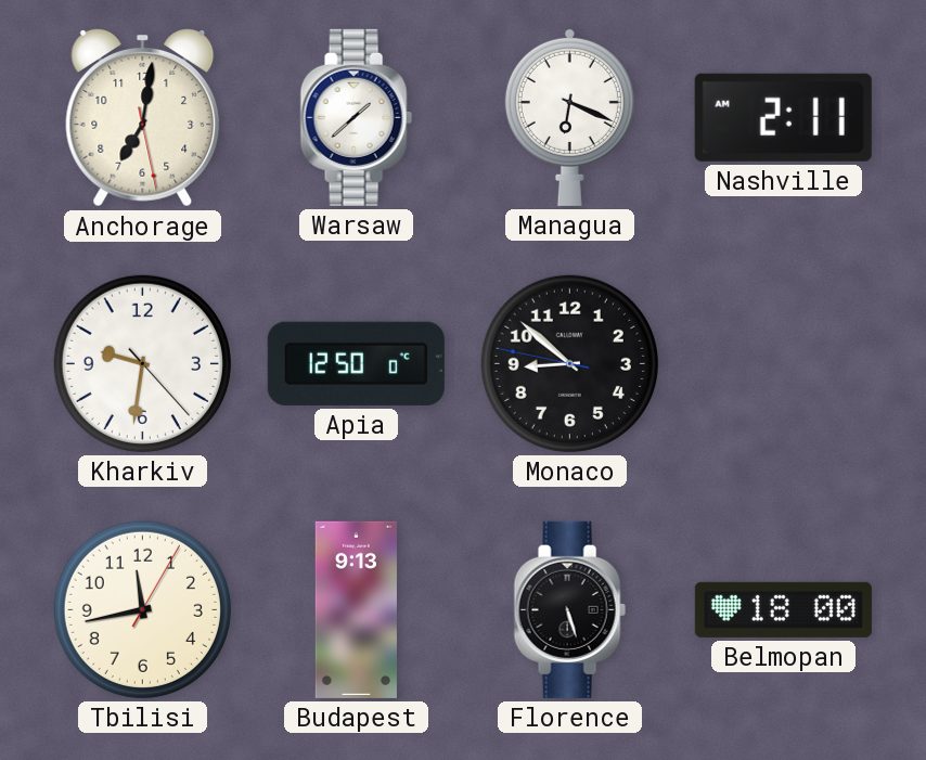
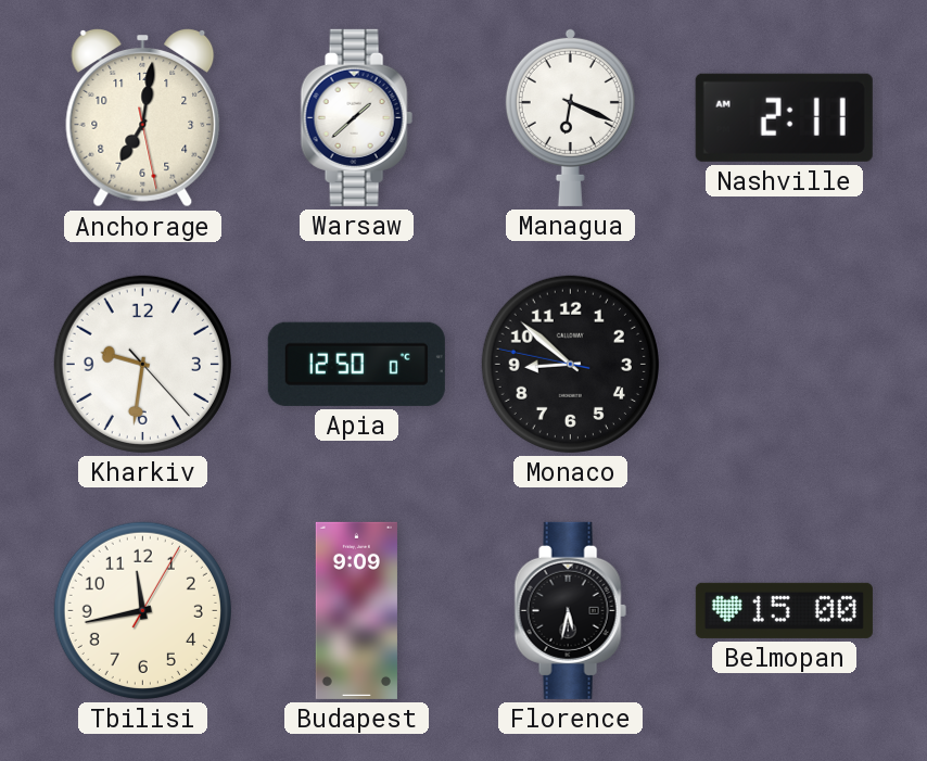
Budapest: 9:13 -> 9:09 (356, 610)
Florence: 5:27 -> 5:32 (570, 610)
Belmopan: 18:00 -> 15:00 (784, 610)
